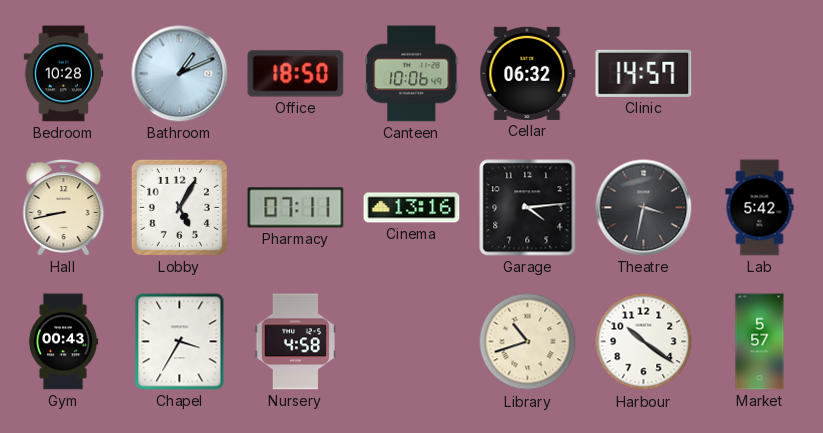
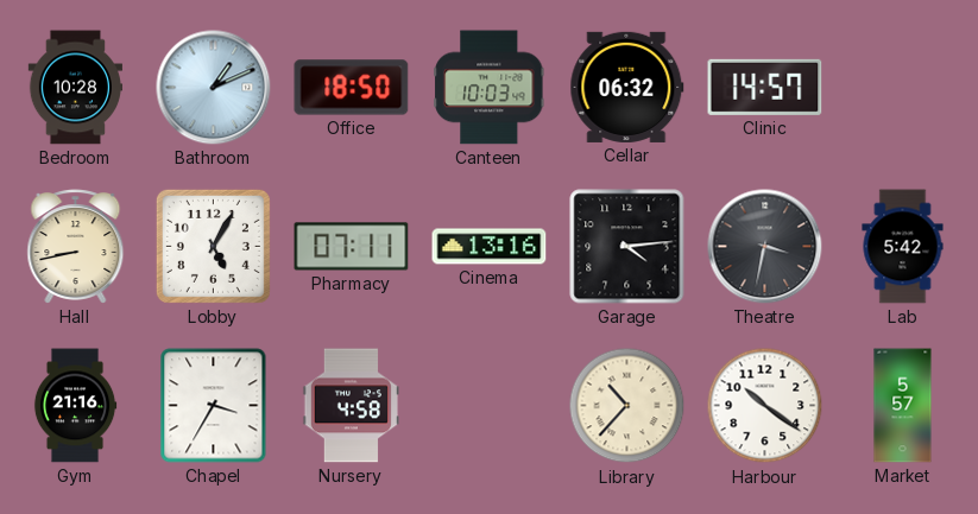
Canteen: 10:06 -> 10:03 (490, 88)
Gym: 00:43 -> 21:16 (75, 406)
Library: 10:42 -> 10:37 (627, 406)
